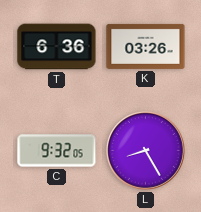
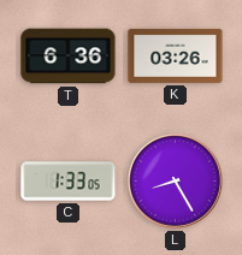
C: 9:32 -> 1:33 (69, 182)
